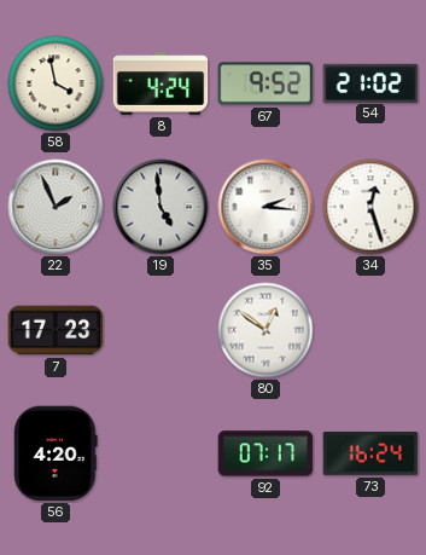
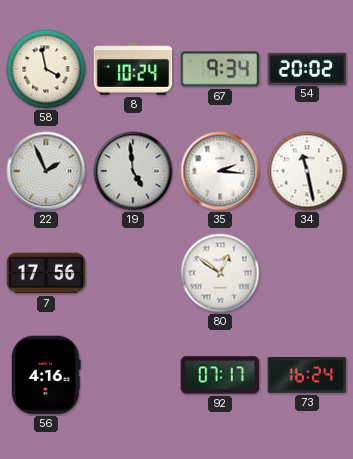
8: 4:24 -> 10:24 (133, 69)
67: 9:52 -> 9:34 (220, 69)
54: 21:02 -> 20:02 (307, 68)
34: 12:27 -> 11:28 (307, 171)
7: 17:23 -> 17:56 (46, 273)
56: 4:20 -> 4:16 (46, 375)
